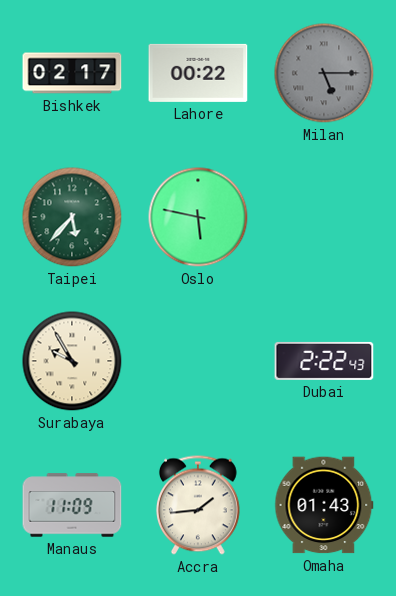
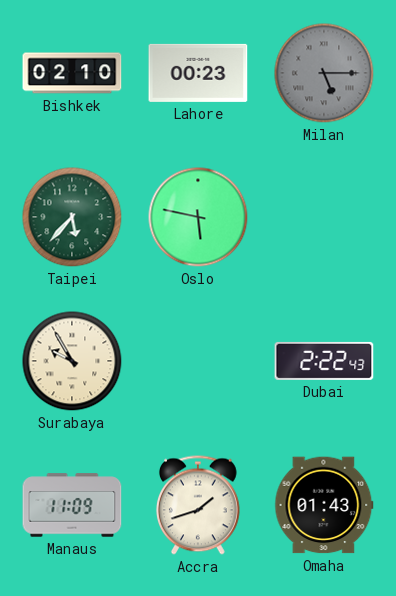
Bishkek: 02:17 -> 02:10 (72, 73)
Lahore: 00:22 -> 00:23 (198, 73)
Accra: 1:44 -> 1:42 (198, 505)
